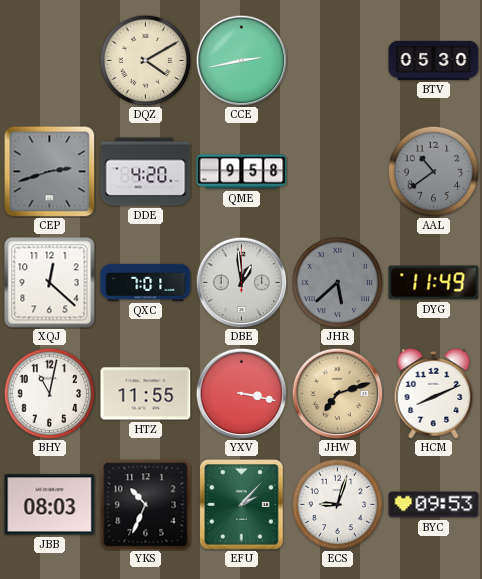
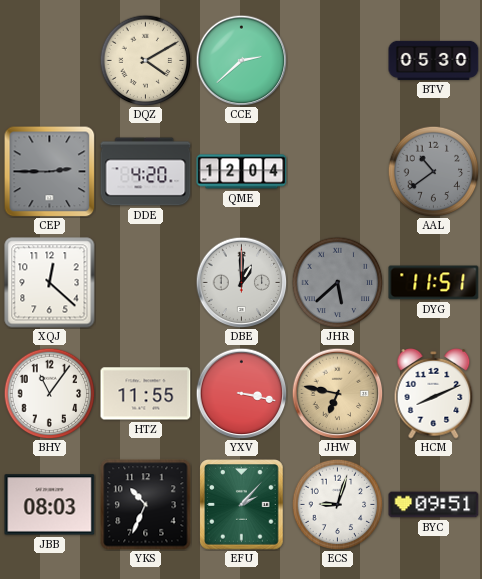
CCE: 2:43 -> 2:38 (241, 60)
CEP: 2:42 -> 2:45 (49, 171)
QME: 9:58 -> 12:04 (242, 172)
QXC: 7:01 -> none (146, 282)
DBE: 12:59 -> 1:00 (241, 282)
DYG: 11:49 -> 11:51 (434, 283)
BHY: 11:02 -> 11:06 (49, 393)
JHW: 7:12 -> 6:47 (337, 393)
BYC: 09:53 -> 09:51 (434, 505)
